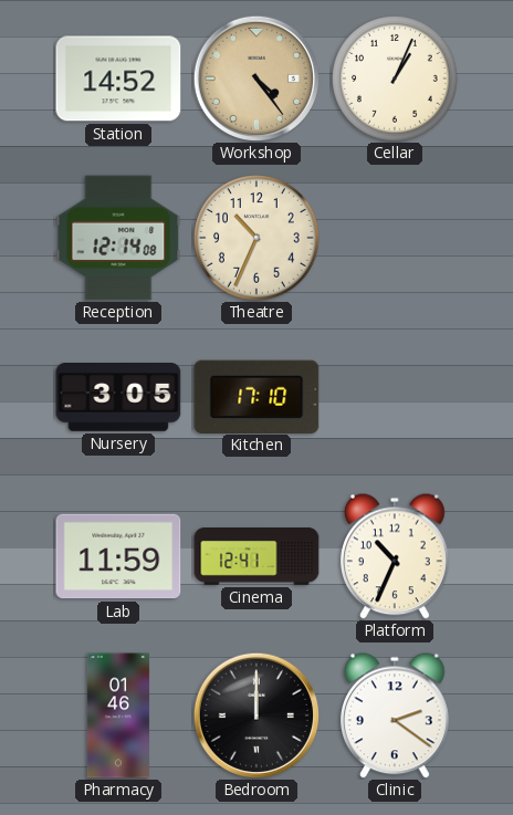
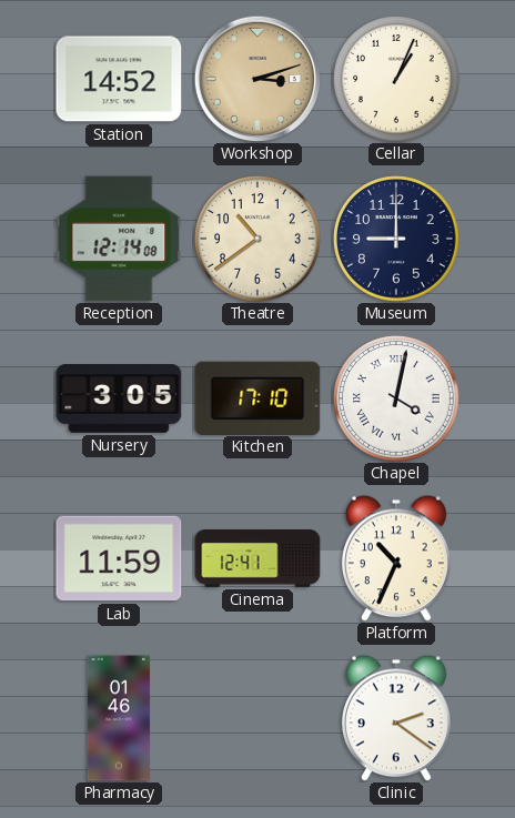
Workshop: 4:24 -> 3:12 (256, 78)
Theatre: 10:34 -> 10:39 (259, 240)
Museum: none -> 9:00 (397, 240)
Chapel: none -> 4:02 (397, 400)
Bedroom: 12:00 -> none (255, 714)
